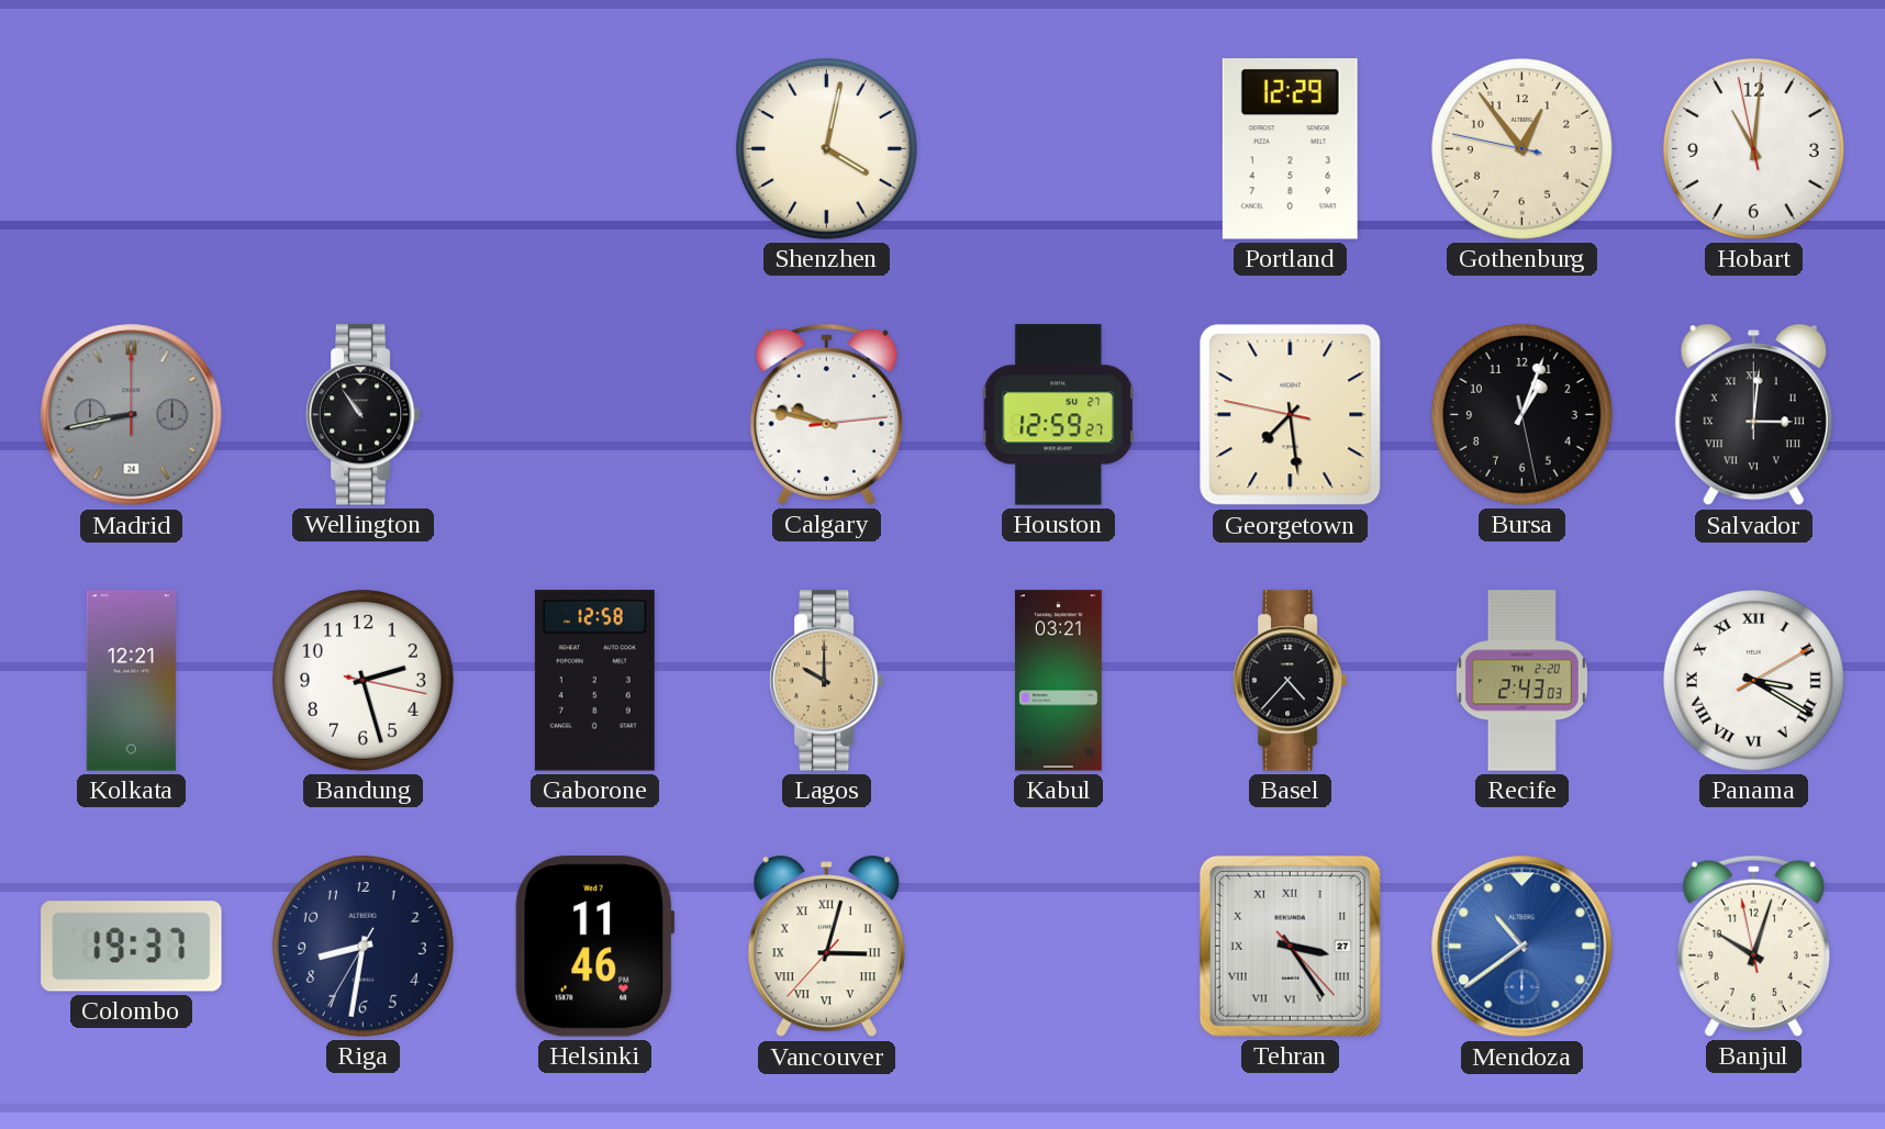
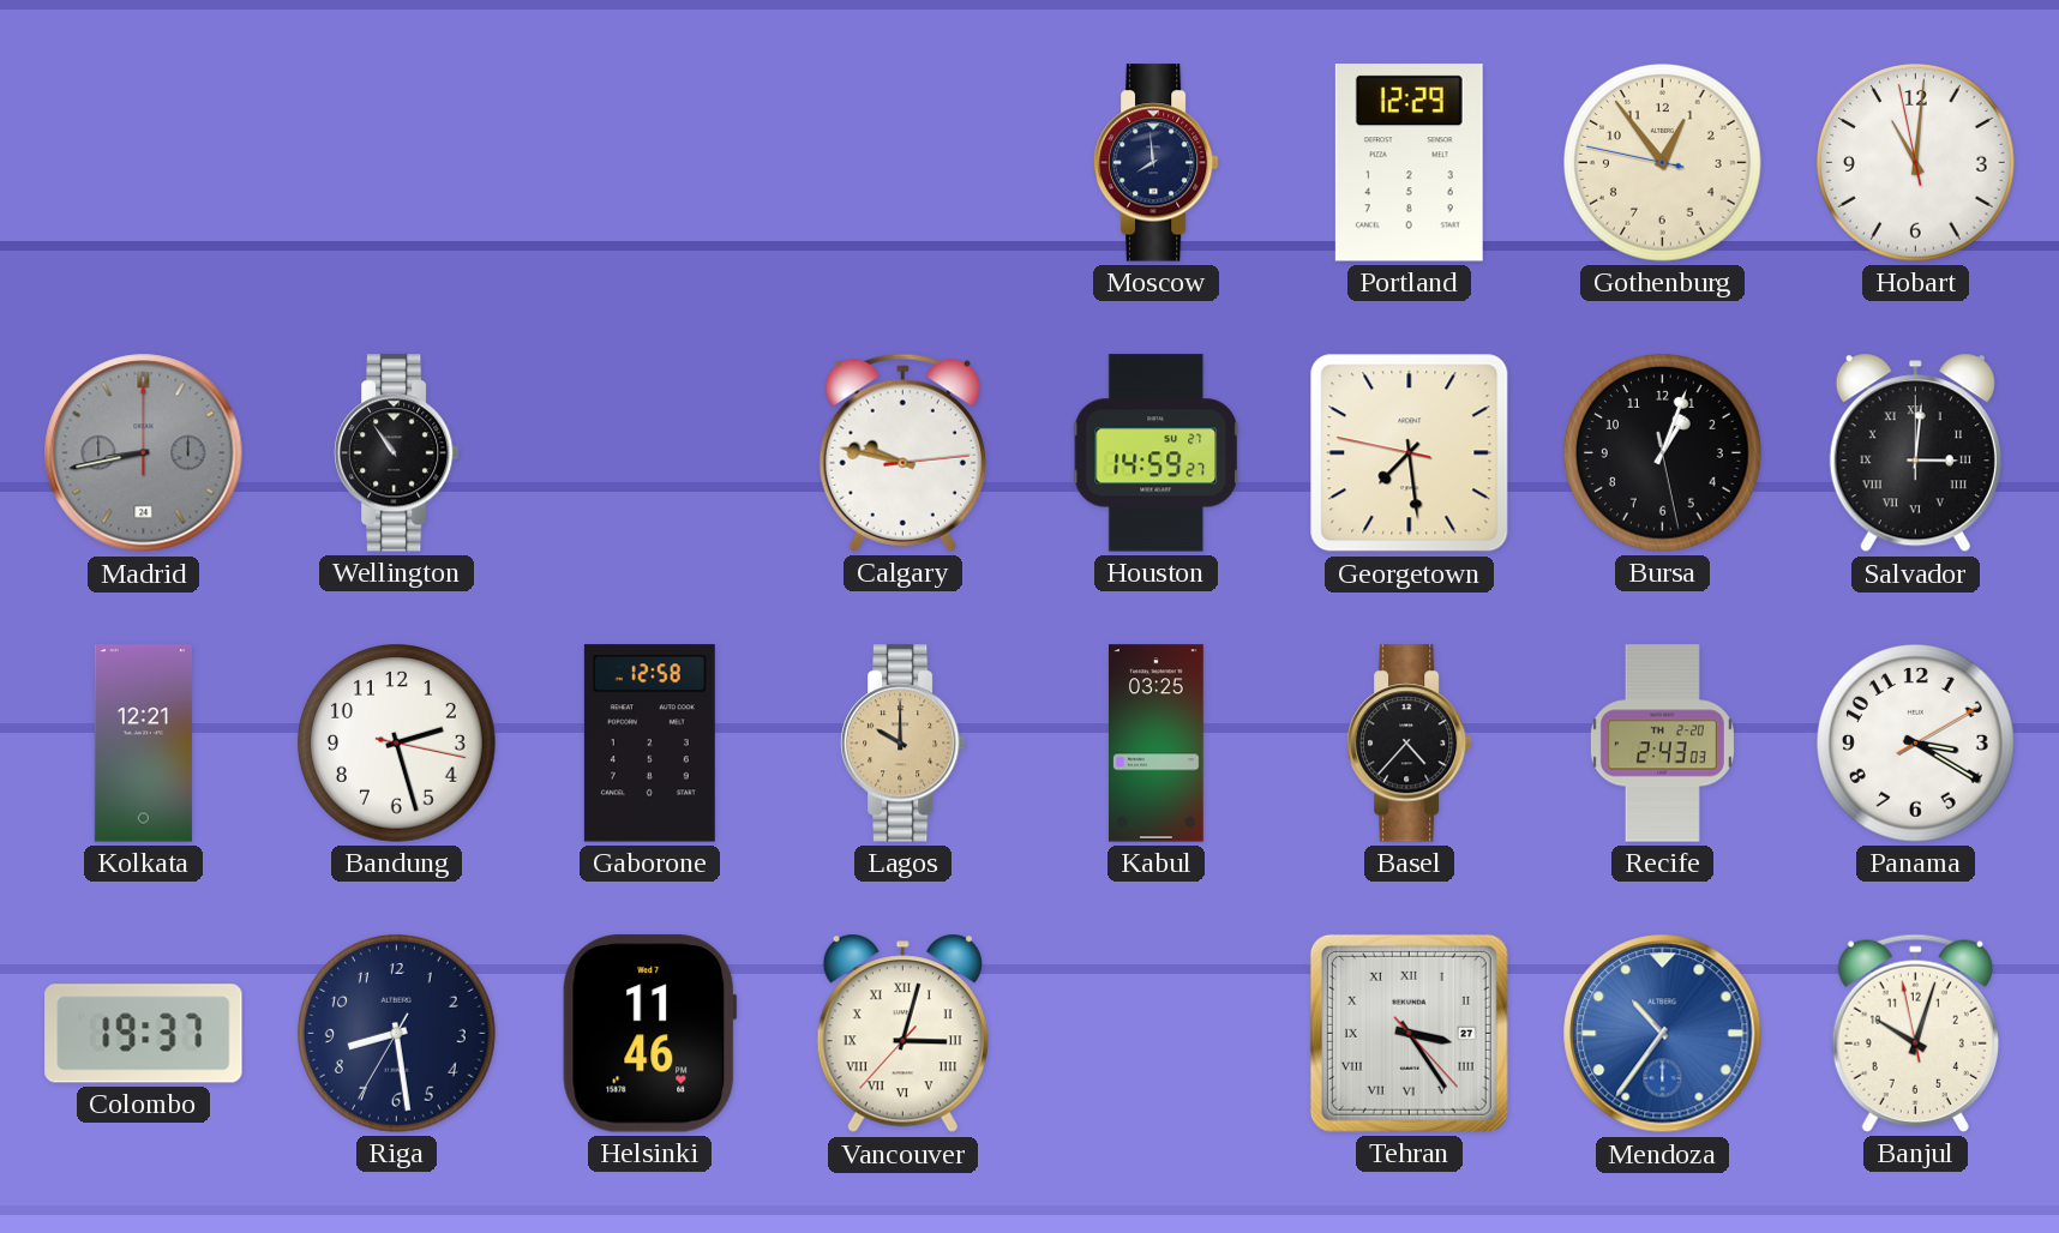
Shenzhen: 4:02 -> none (827, 149)
Moscow: none -> 7:59 (1155, 163)
Houston: 12:59 -> 14:59 (1155, 453)
Kabul: 03:21 -> 03:25 (1155, 744)
Panama numerals: Roman -> Arabic (1916, 744)
Riga: 8:31 -> 8:28 (397, 1034)
Mendoza: 10:39 -> 10:36 (1663, 1034)
